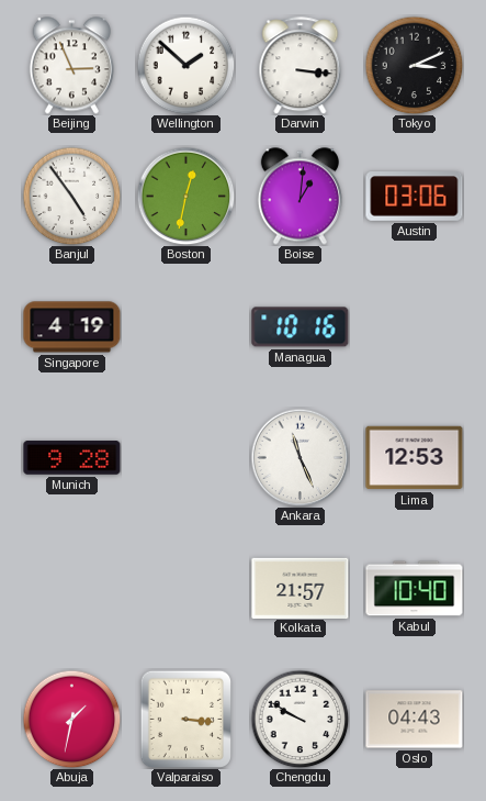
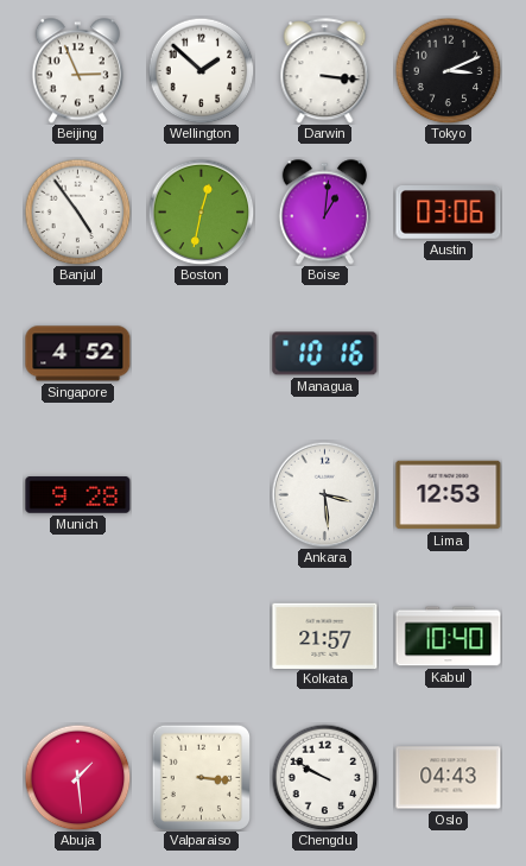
Singapore: 4:19 -> 4:52 (78, 354)
Ankara: 11:26 -> 3:29 (324, 494)
Abuja: 1:32 -> 1:29 (77, 777)
